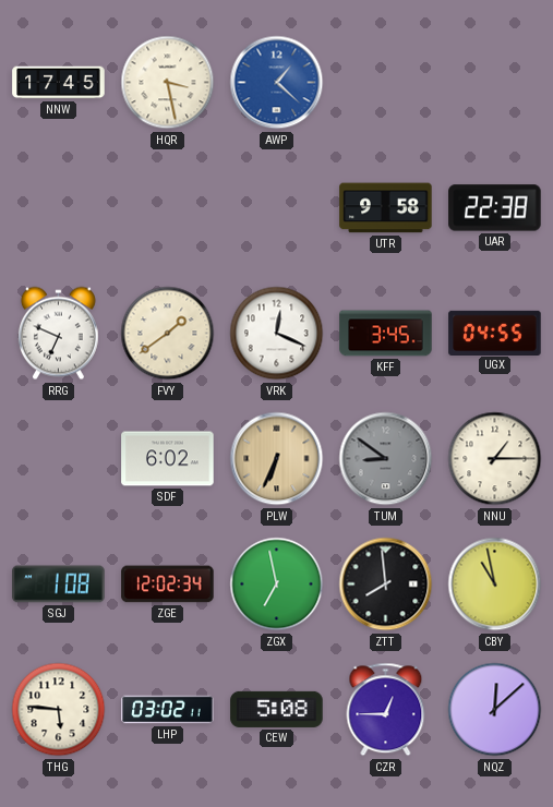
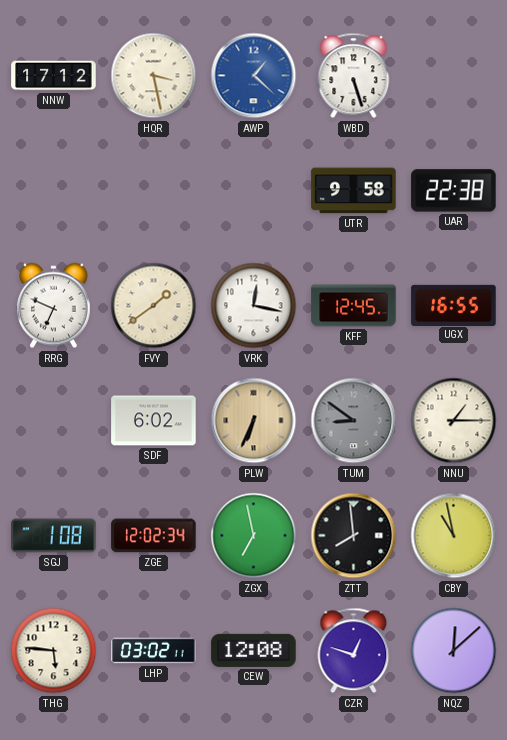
NNW: 17:45 -> 17:12 (54, 76)
WBD: none -> 5:27 (354, 76)
VRK: 12:19 -> 12:17 (254, 306)
KFF: 3:45 -> 12:45 (354, 306)
UGX: 04:55 -> 16:55 (454, 305)
CEW: 5:08 -> 12:08 (254, 650)
CZR: 12:45 -> 12:48 (354, 651)
